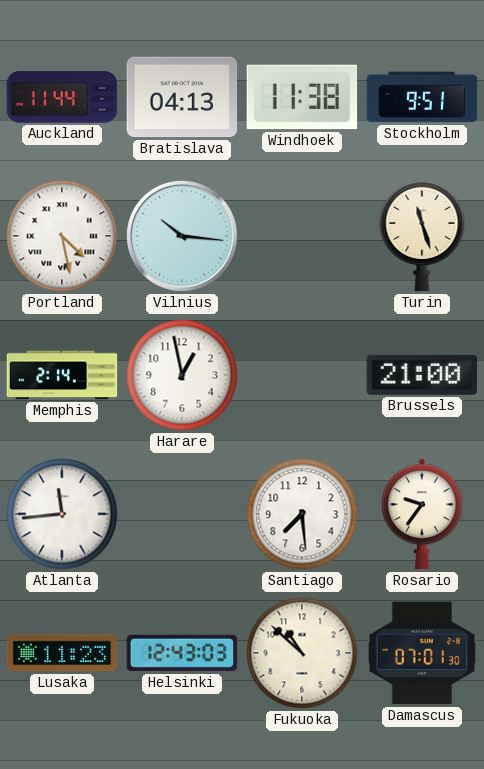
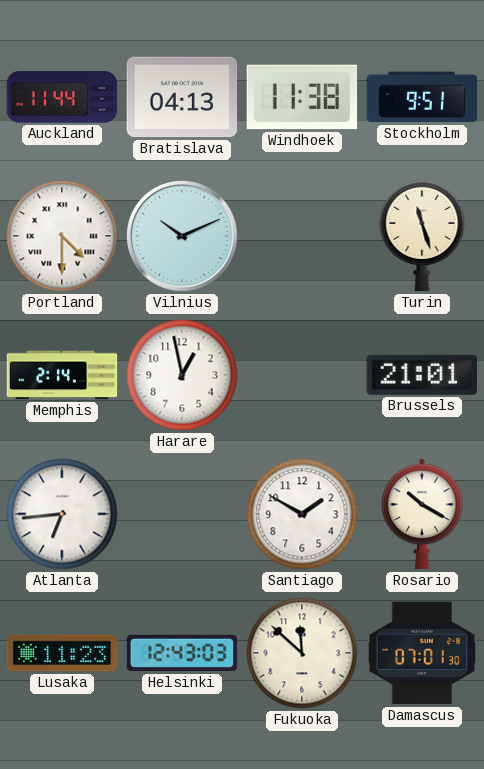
Portland: 4:28 -> 4:30 (62, 236)
Vilnius: 10:16 -> 10:11 (182, 236)
Brussels: 21:00 -> 21:01 (422, 375)
Atlanta: 11:44 -> 6:44 (62, 514)
Santiago: 7:29 -> 1:50 (302, 514)
Rosario: 9:36 -> 10:20 (422, 514)
Fukuoka: 10:52 -> 11:52 (302, 653)
